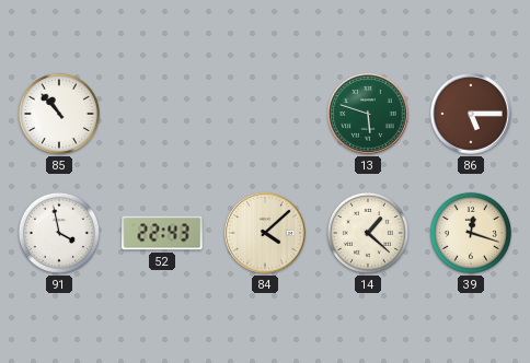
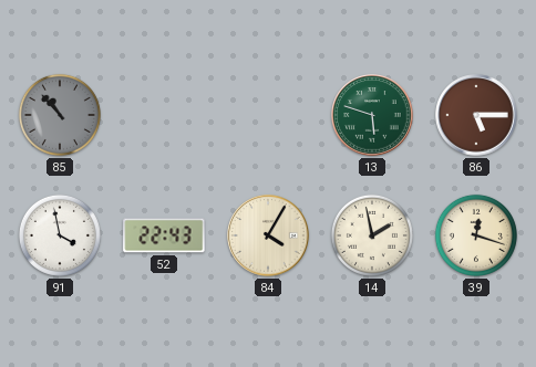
85 dial: white -> grey (60, 115)
84: 4:08 -> 4:05 (268, 235)
14: 1:22 -> 1:58 (372, 235)
